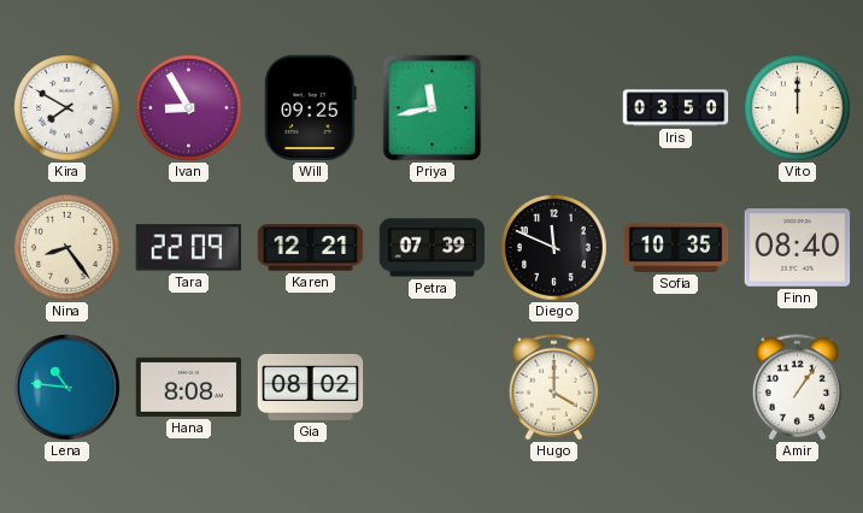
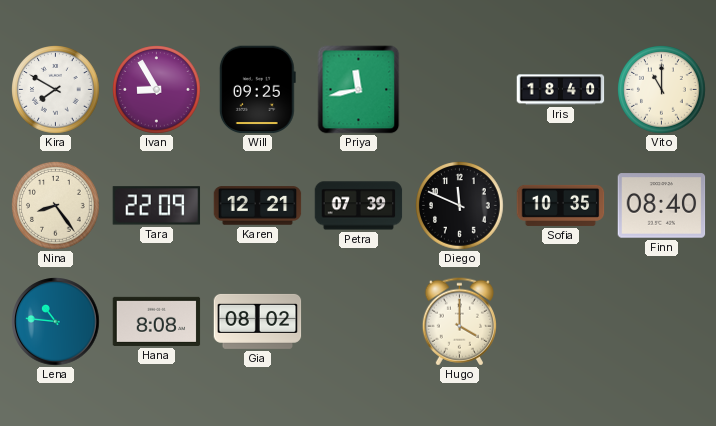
Iris: 03:50 -> 18:40 (561, 90)
Vito: 12:00 -> 11:00 (662, 90)
Amir: 1:06 -> none (797, 388)
